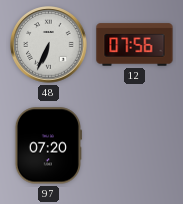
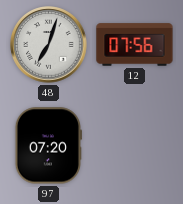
48: 6:34 -> 7:03 (49, 45)
